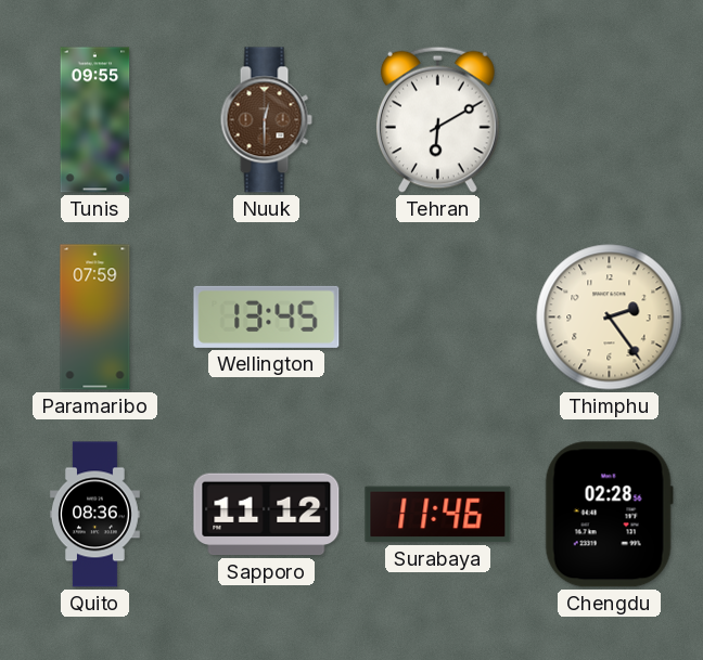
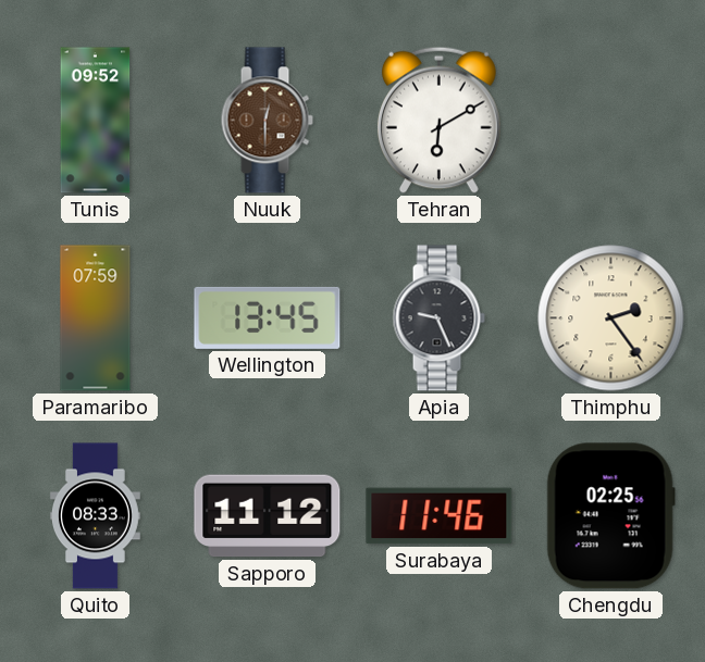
Tunis: 09:55 -> 09:52 (96, 121)
Apia: none -> 9:26 (438, 318)
Quito: 08:36 -> 08:33 (96, 516)
Chengdu: 02:28 -> 02:25 (610, 516)
